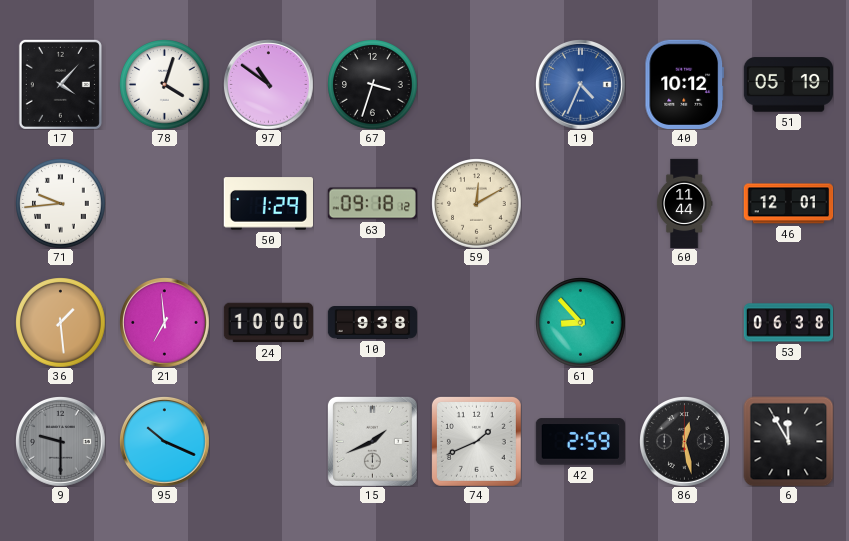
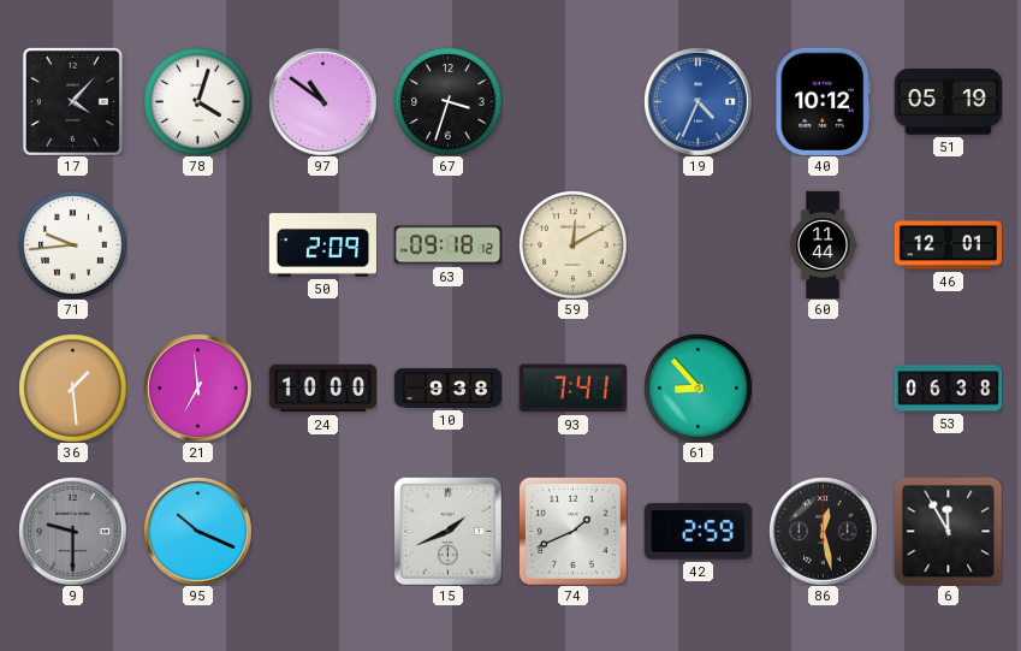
50: 1:29 -> 2:09 (322, 245)
93: none -> 7:41 (572, 389)
